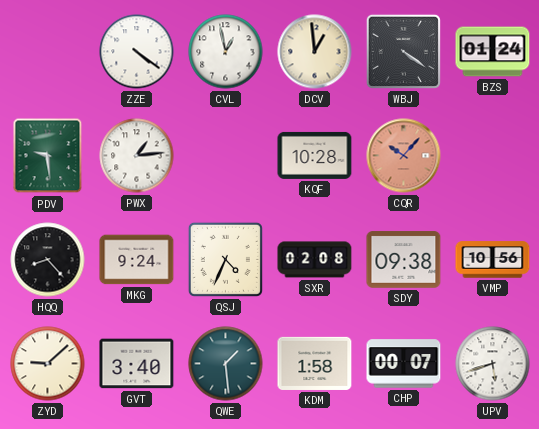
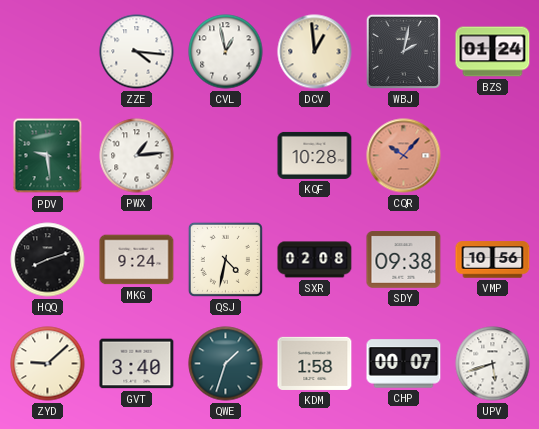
ZZE: 4:21 -> 4:16 (137, 52)
WBJ: 4:21 -> 2:02 (403, 51)
HQQ: 8:23 -> 8:12 (48, 260)
QSJ: 4:34 -> 4:32 (225, 259)
QWE: 1:29 -> 1:33 (226, 364)
